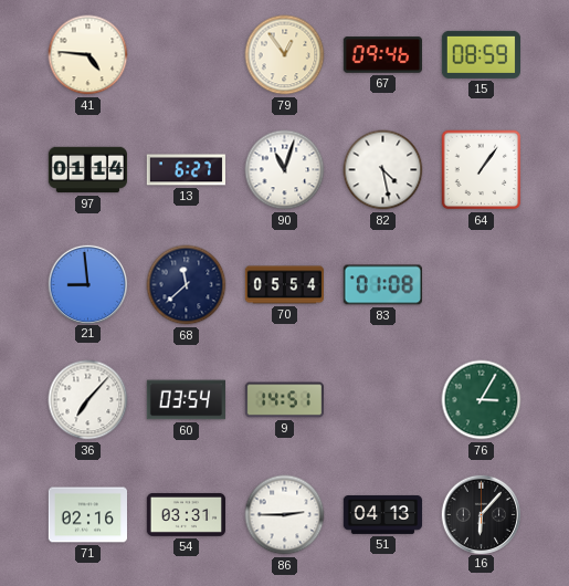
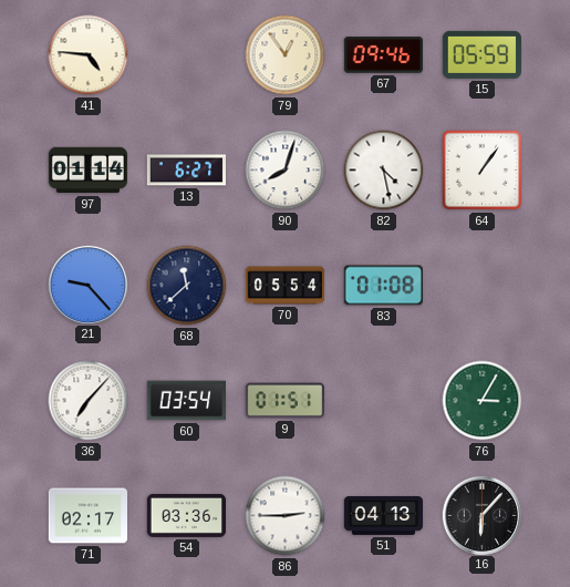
15: 08:59 -> 05:59 (481, 54)
90: 11:03 -> 8:03 (286, 171)
21: 8:59 -> 9:23 (87, 285)
9: 14:51 -> 01:51 (284, 401)
71: 02:16 -> 02:17 (87, 516)
54: 03:31 -> 03:36 (186, 515)
